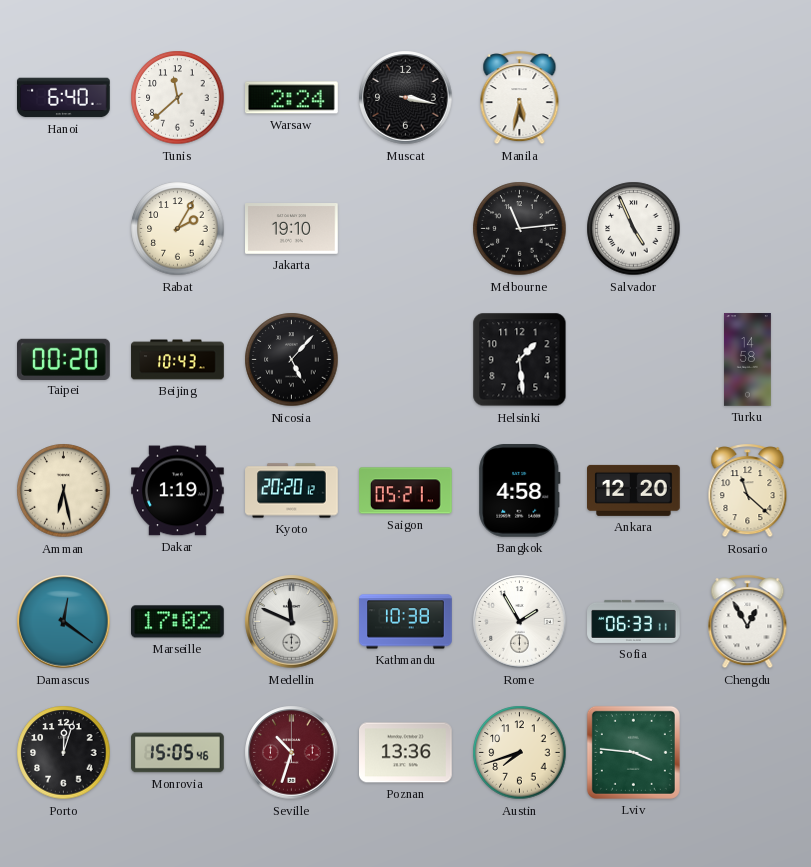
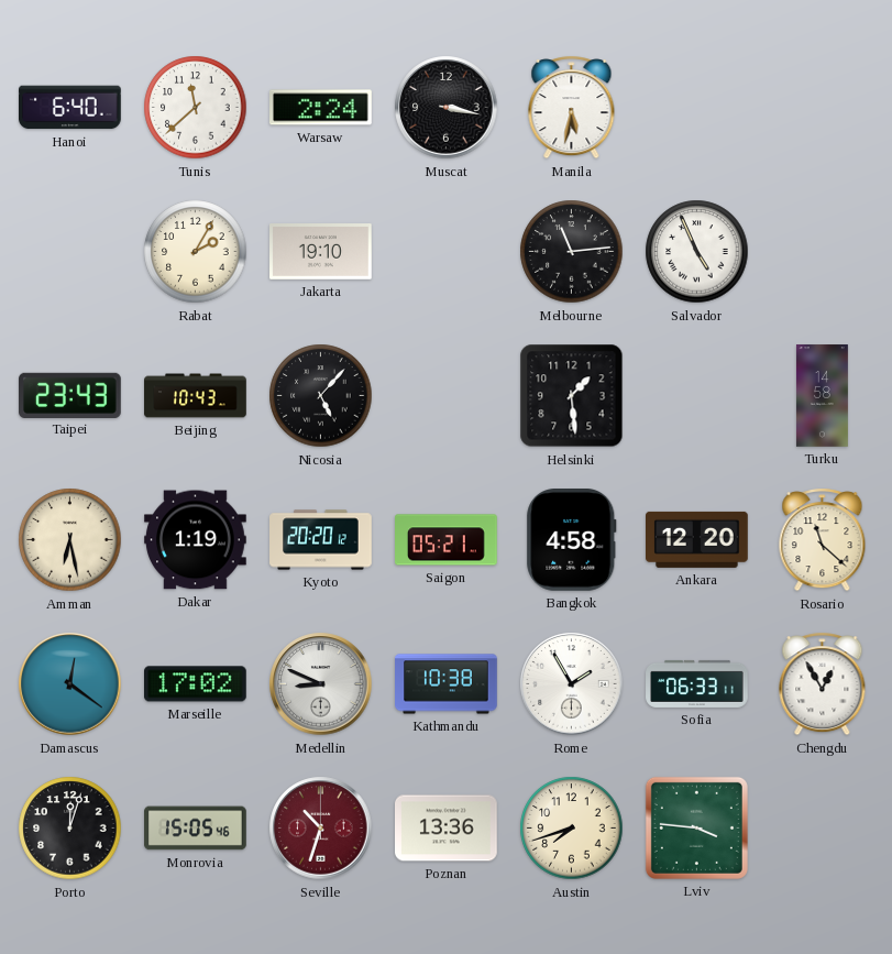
Taipei: 00:20 -> 23:43 (70, 395)
Medellin: 11:49 -> 8:49 (321, 684)
